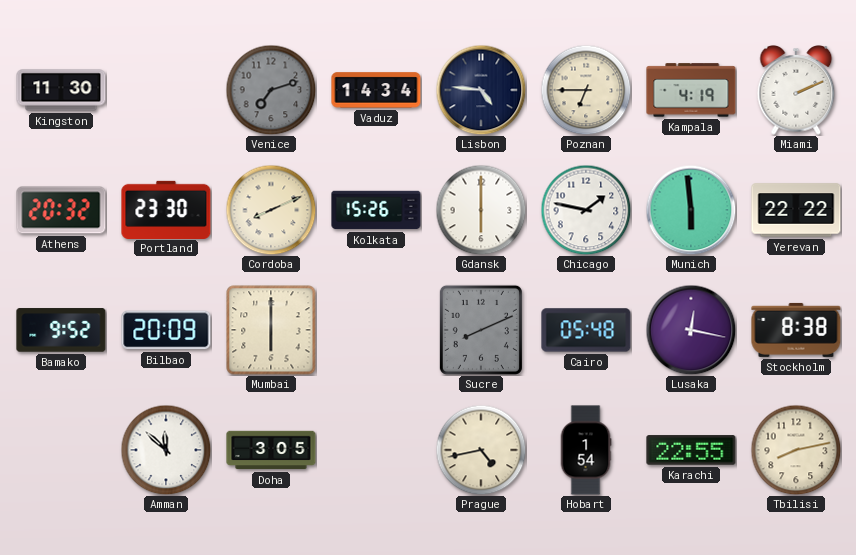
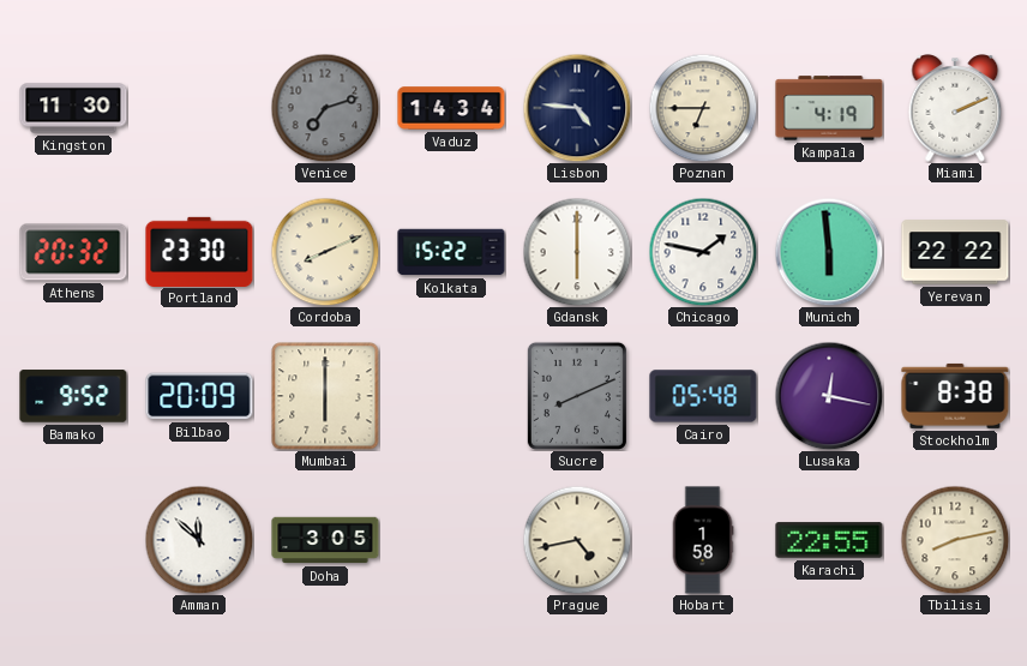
Kolkata: 15:26 -> 15:22 (451, 252)
Hobart: 1:54 -> 1:58 (703, 540)
